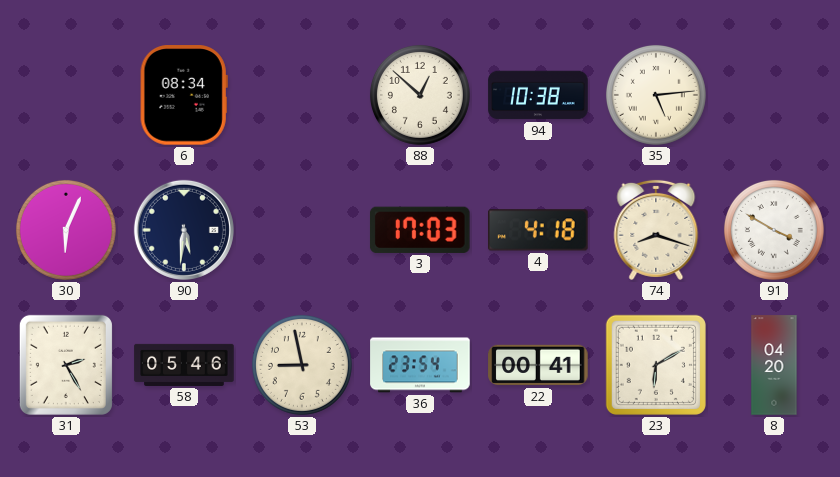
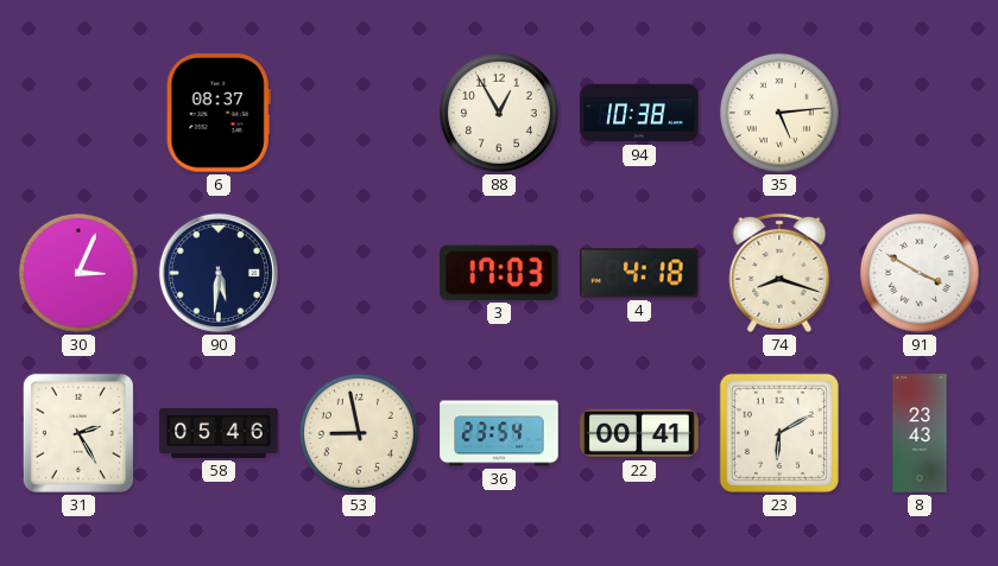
6: 08:34 -> 08:37 (219, 113)
88: 12:52 -> 12:55 (499, 113)
30: 6:04 -> 3:04 (78, 273)
8: 04:20 -> 23:43 (920, 433)
